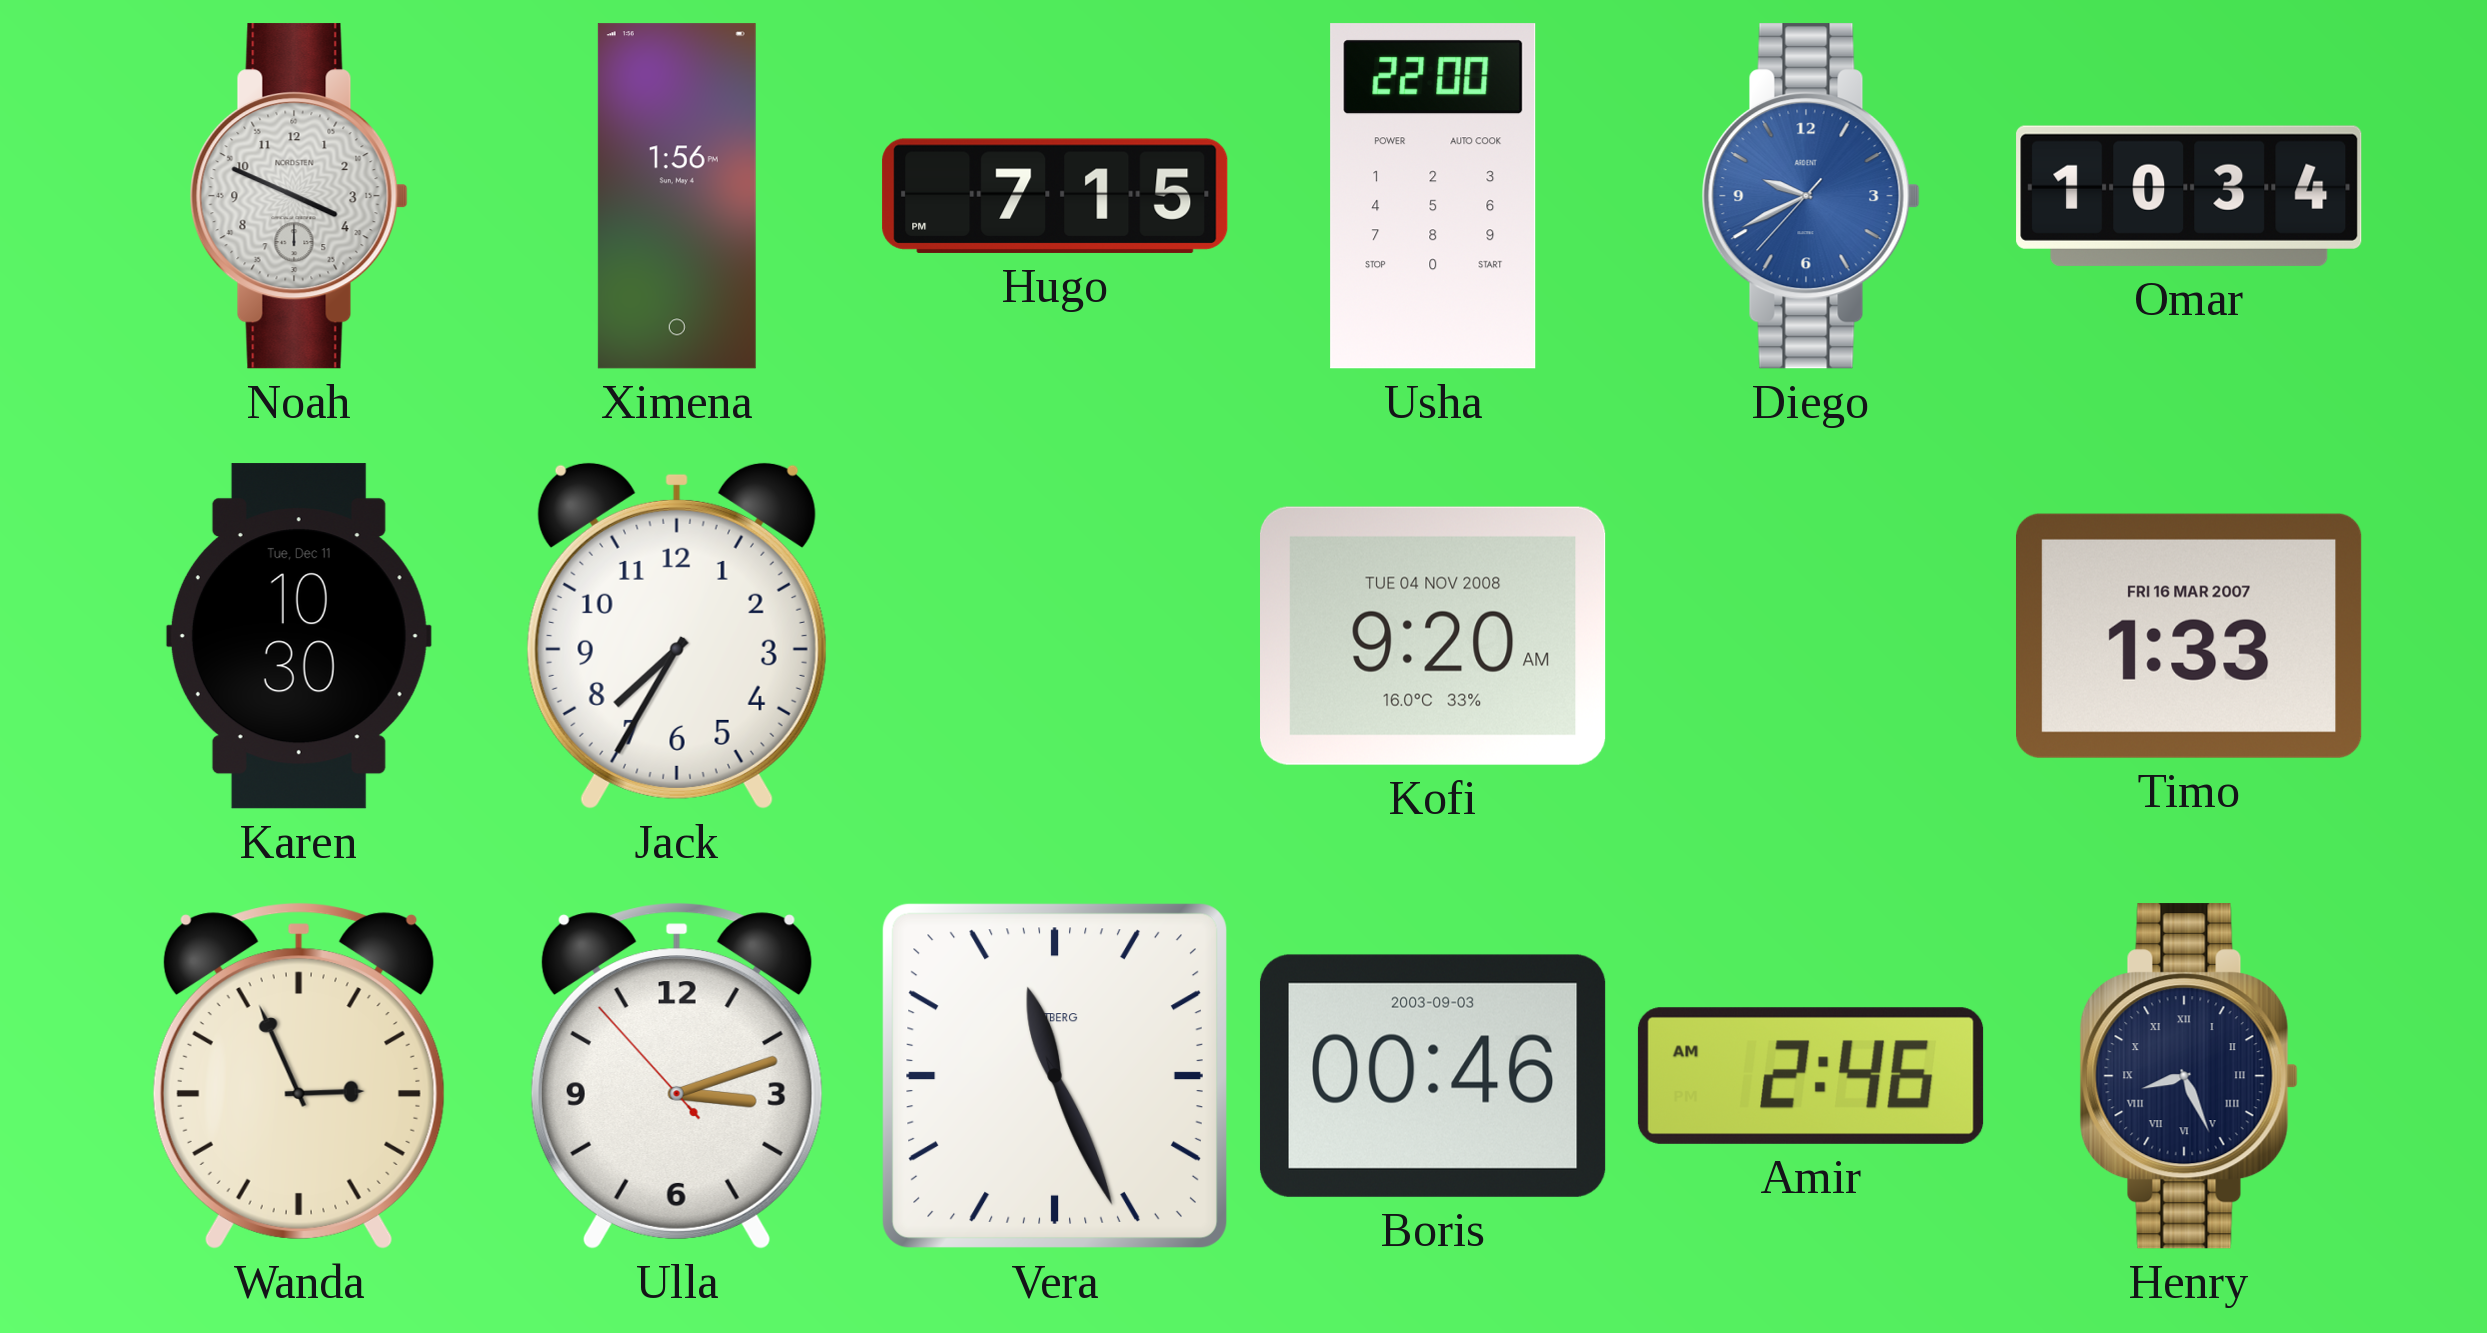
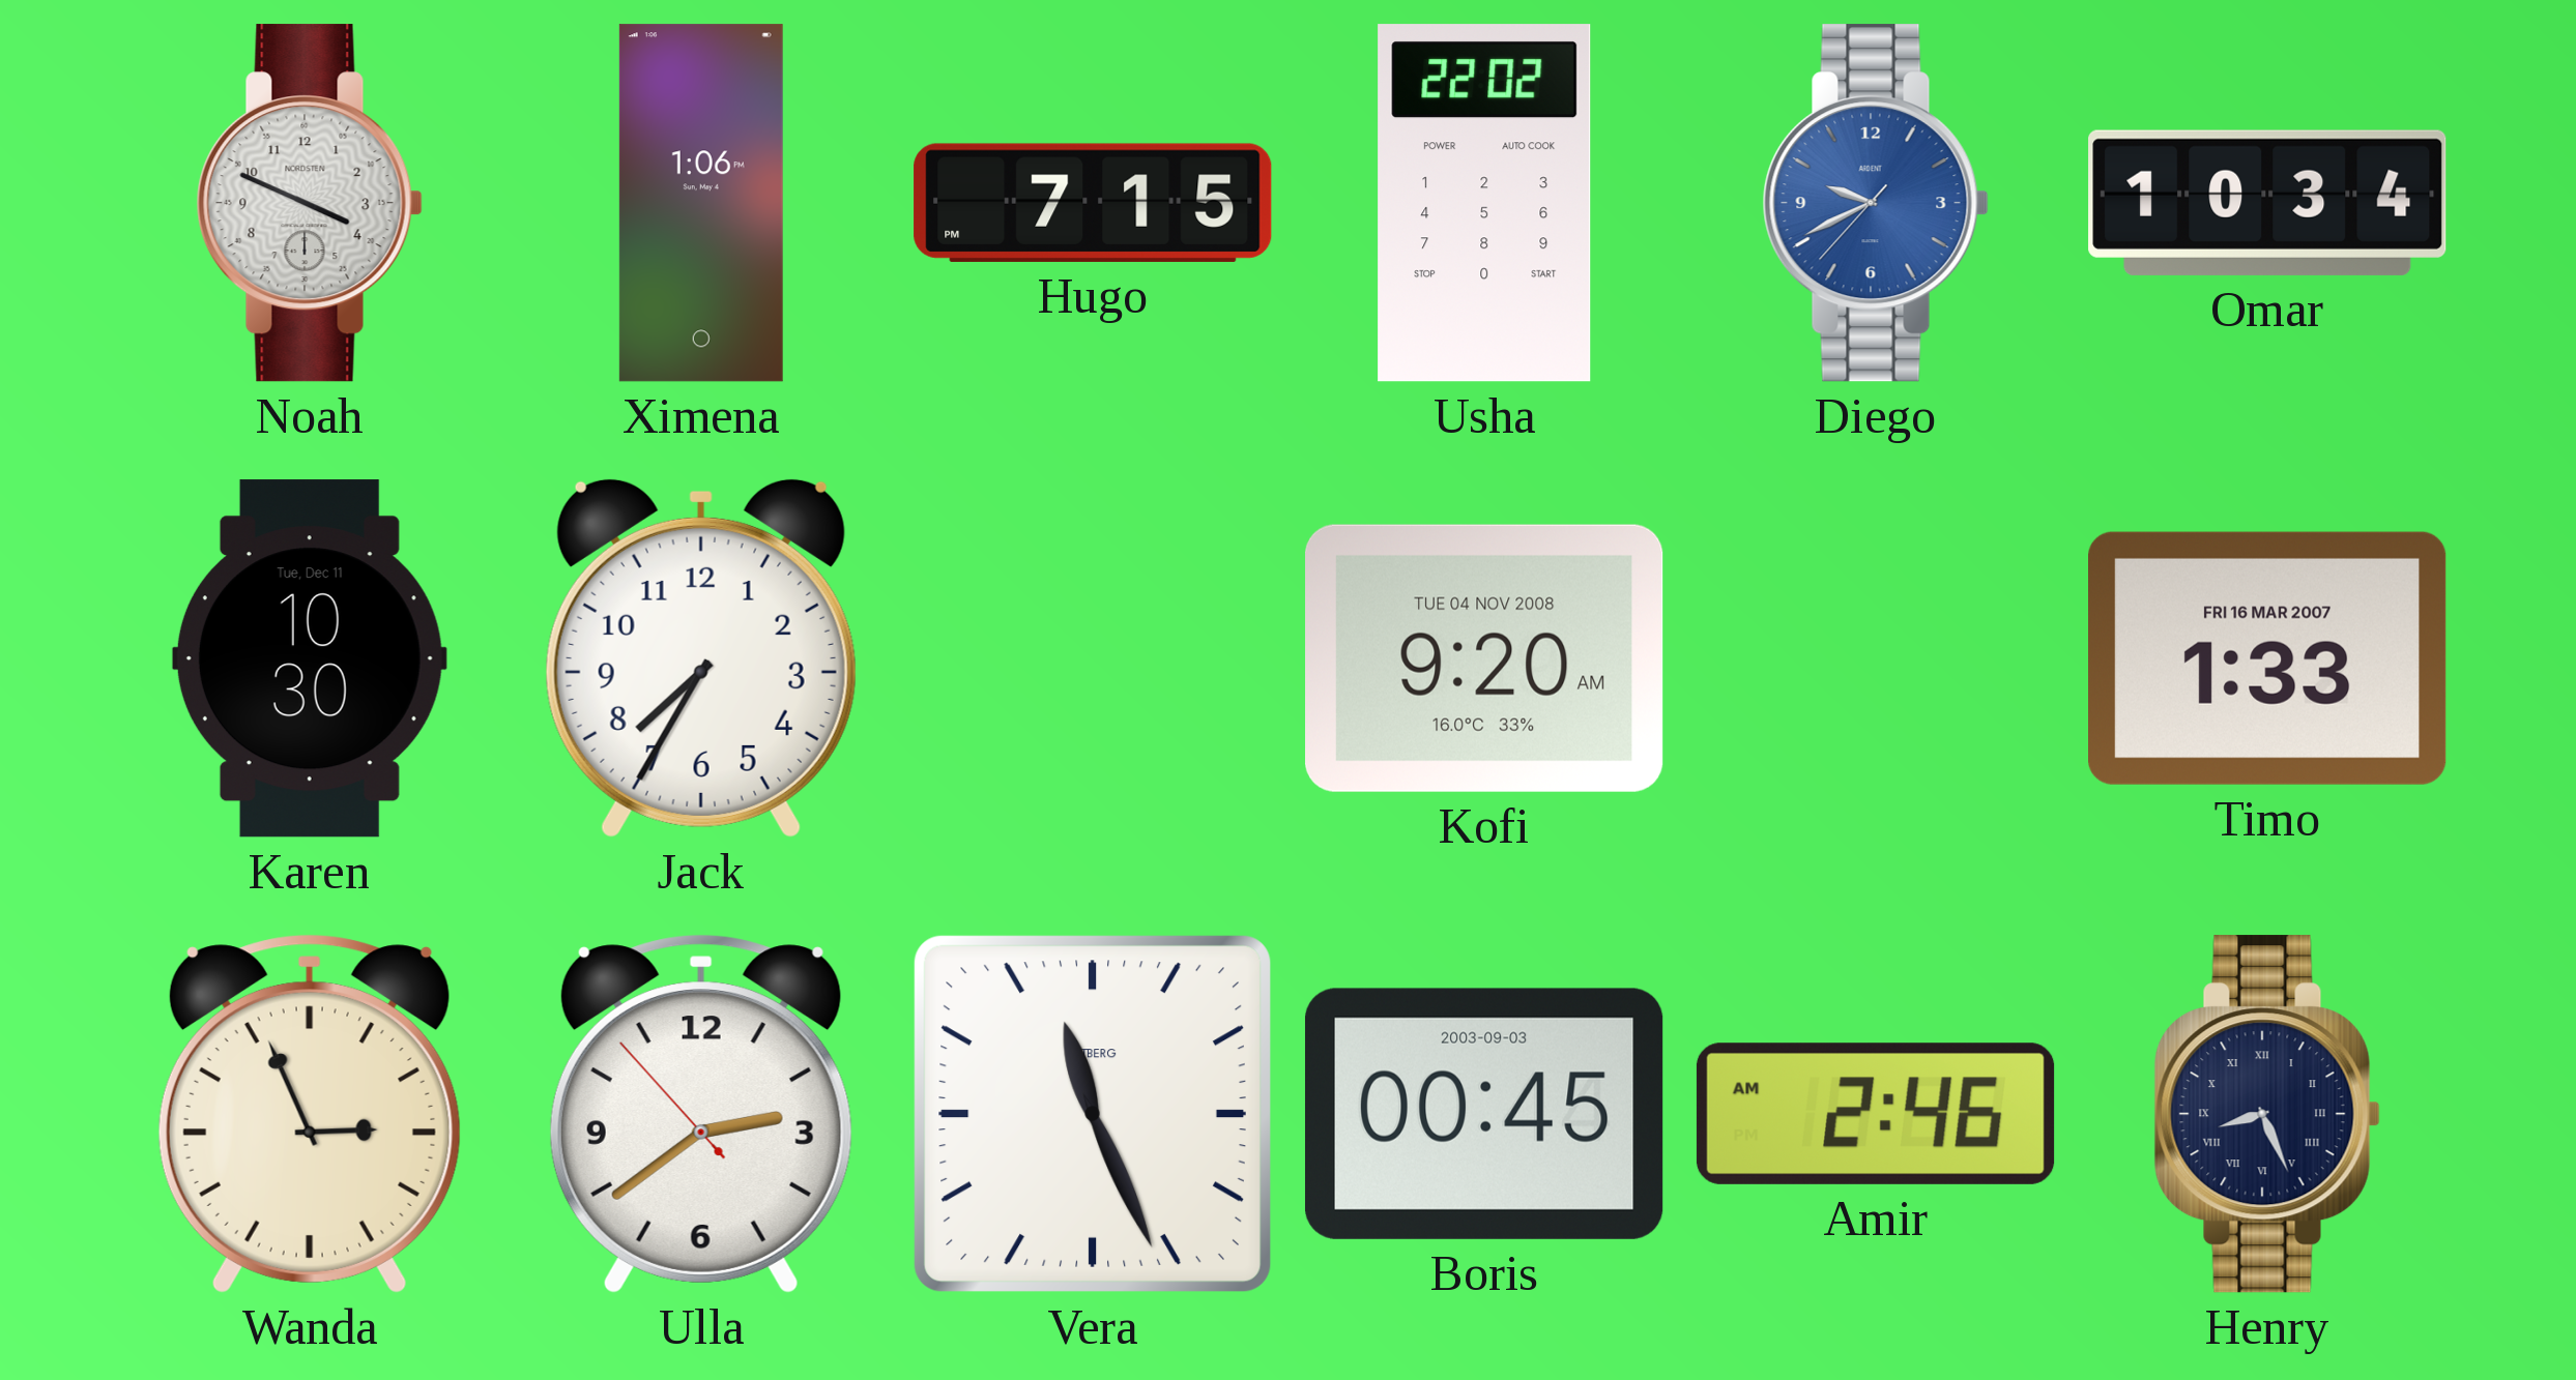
Ximena: 1:56 -> 1:06 (701, 203)
Usha: 22:00 -> 22:02 (1484, 203)
Ulla: 3:11 -> 2:38 (701, 1114)
Boris: 00:46 -> 00:45 (1484, 1114)
